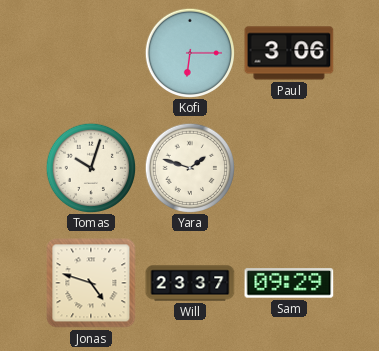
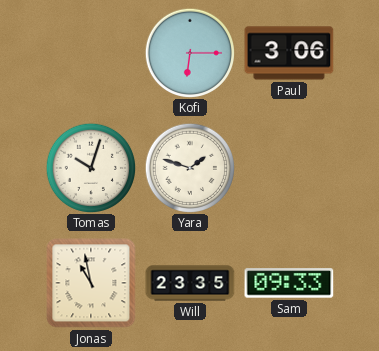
Jonas: 4:48 -> 10:58 (91, 283)
Will: 23:37 -> 23:35 (190, 283)
Sam: 09:29 -> 09:33 (289, 283)
